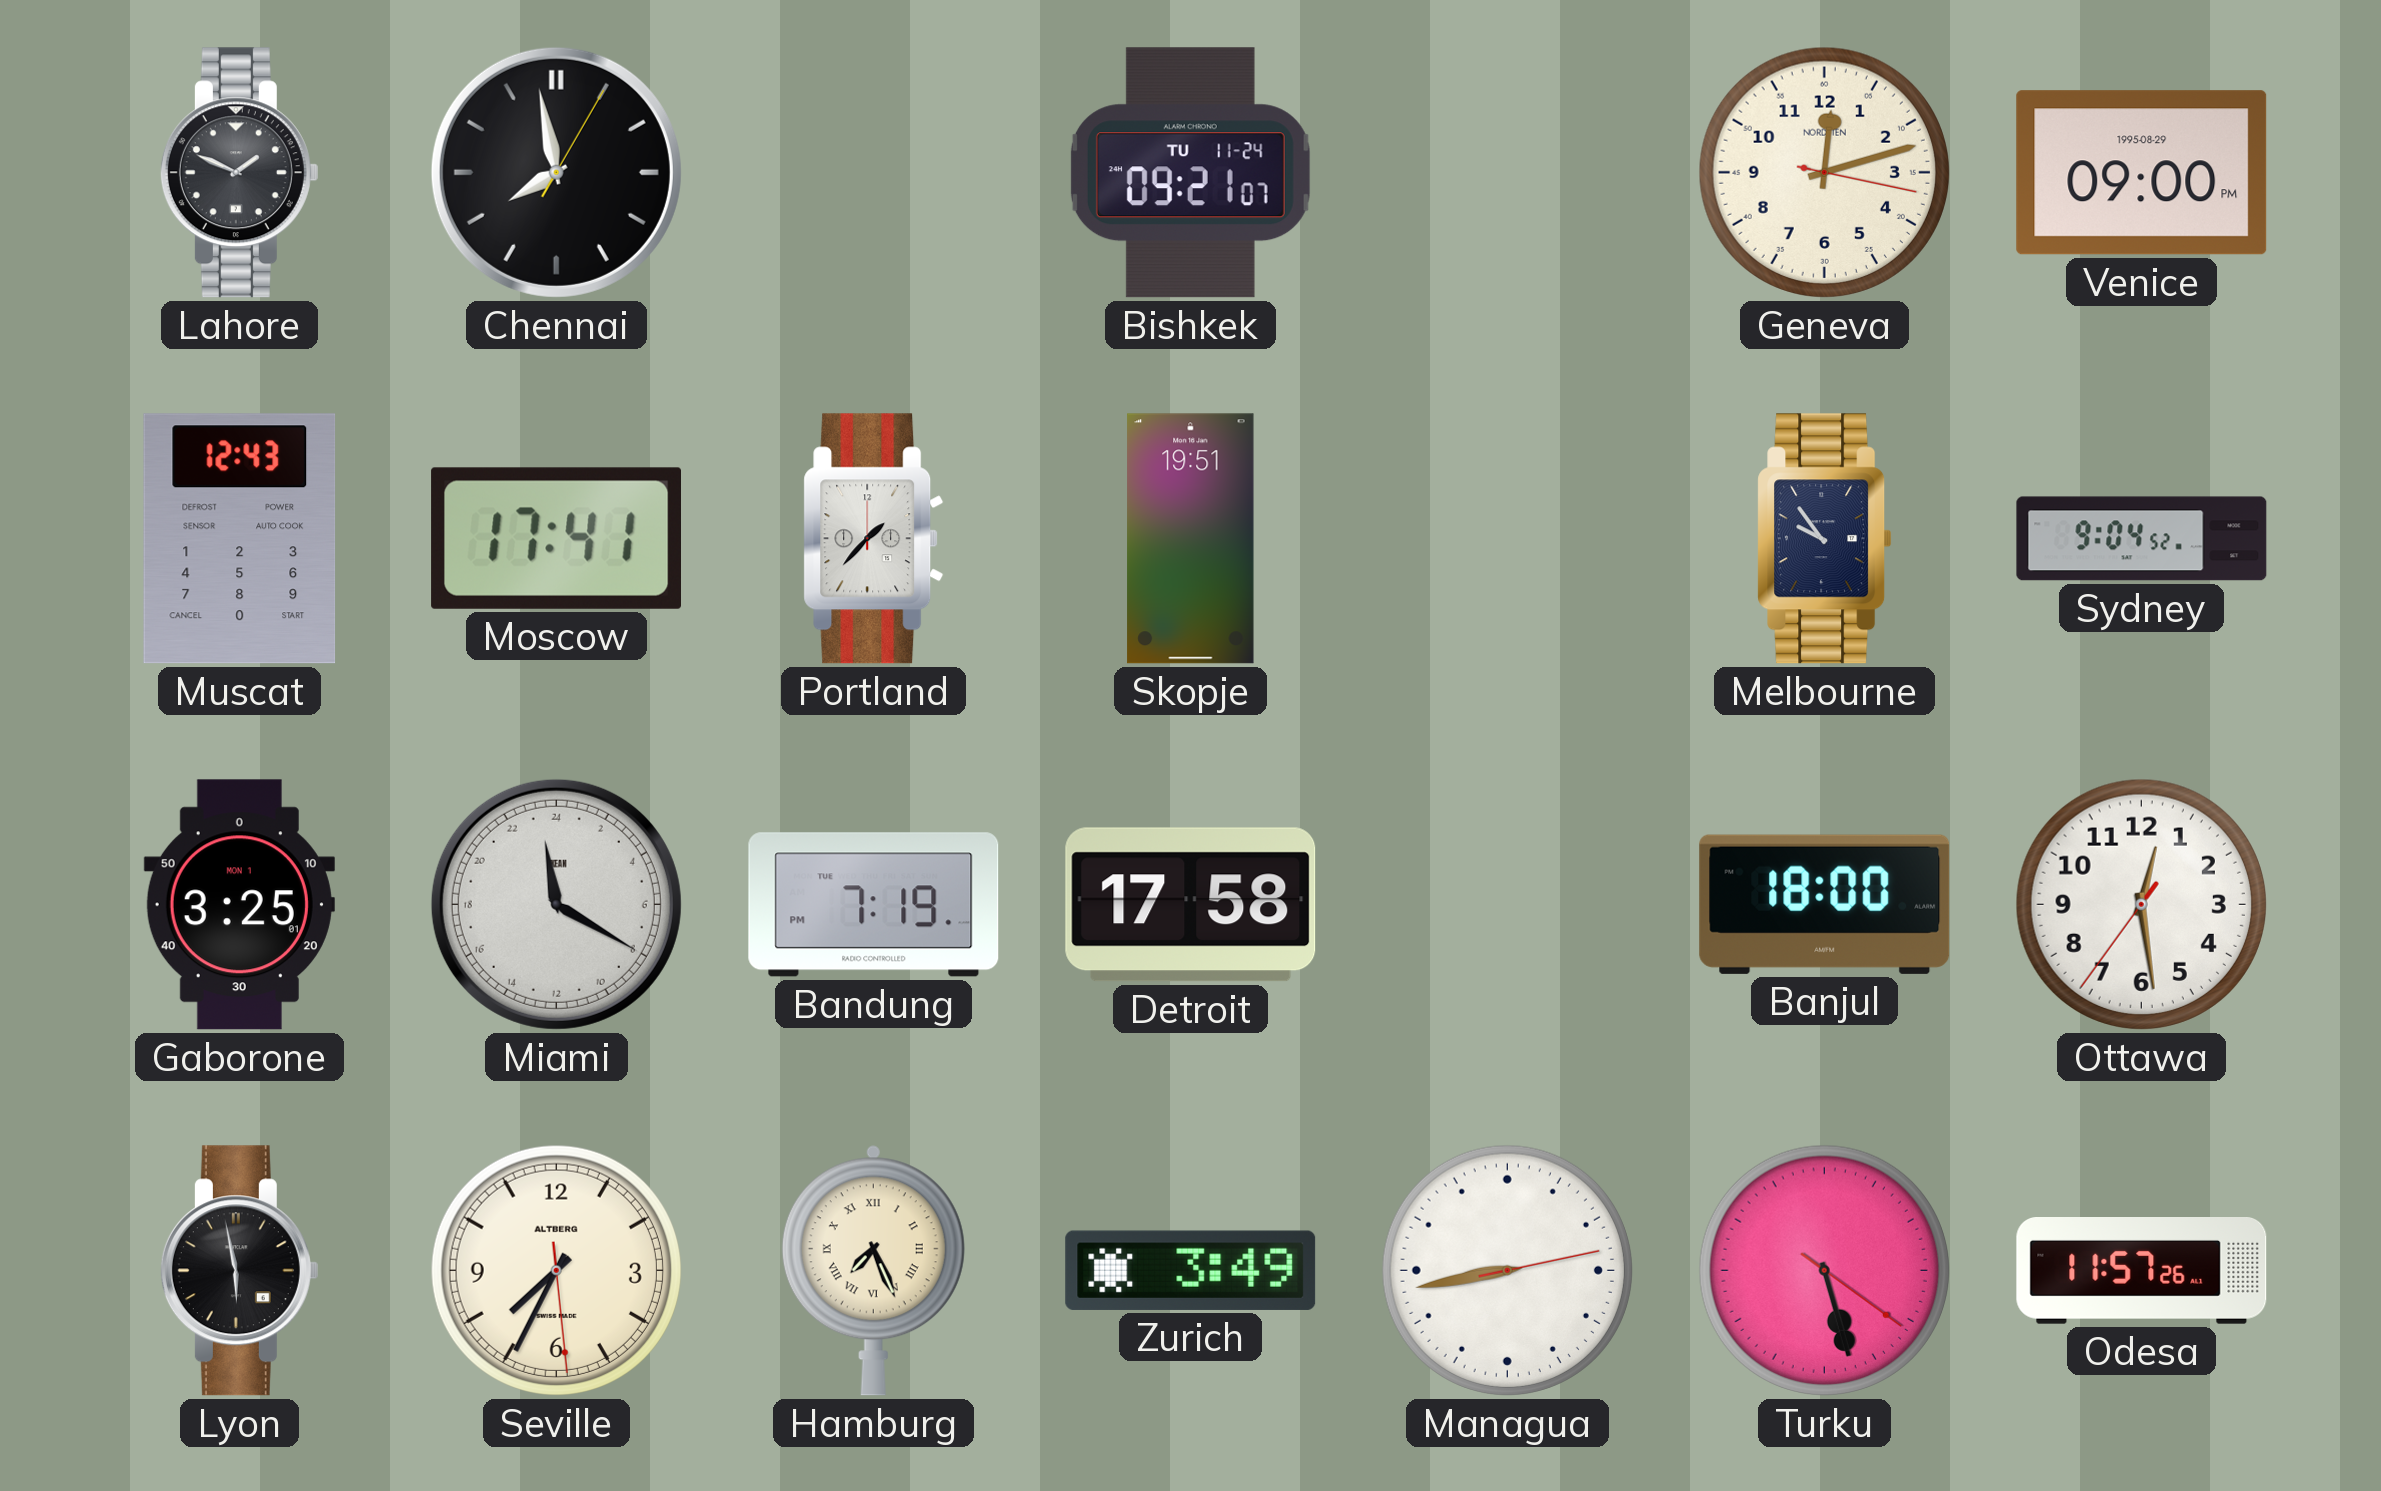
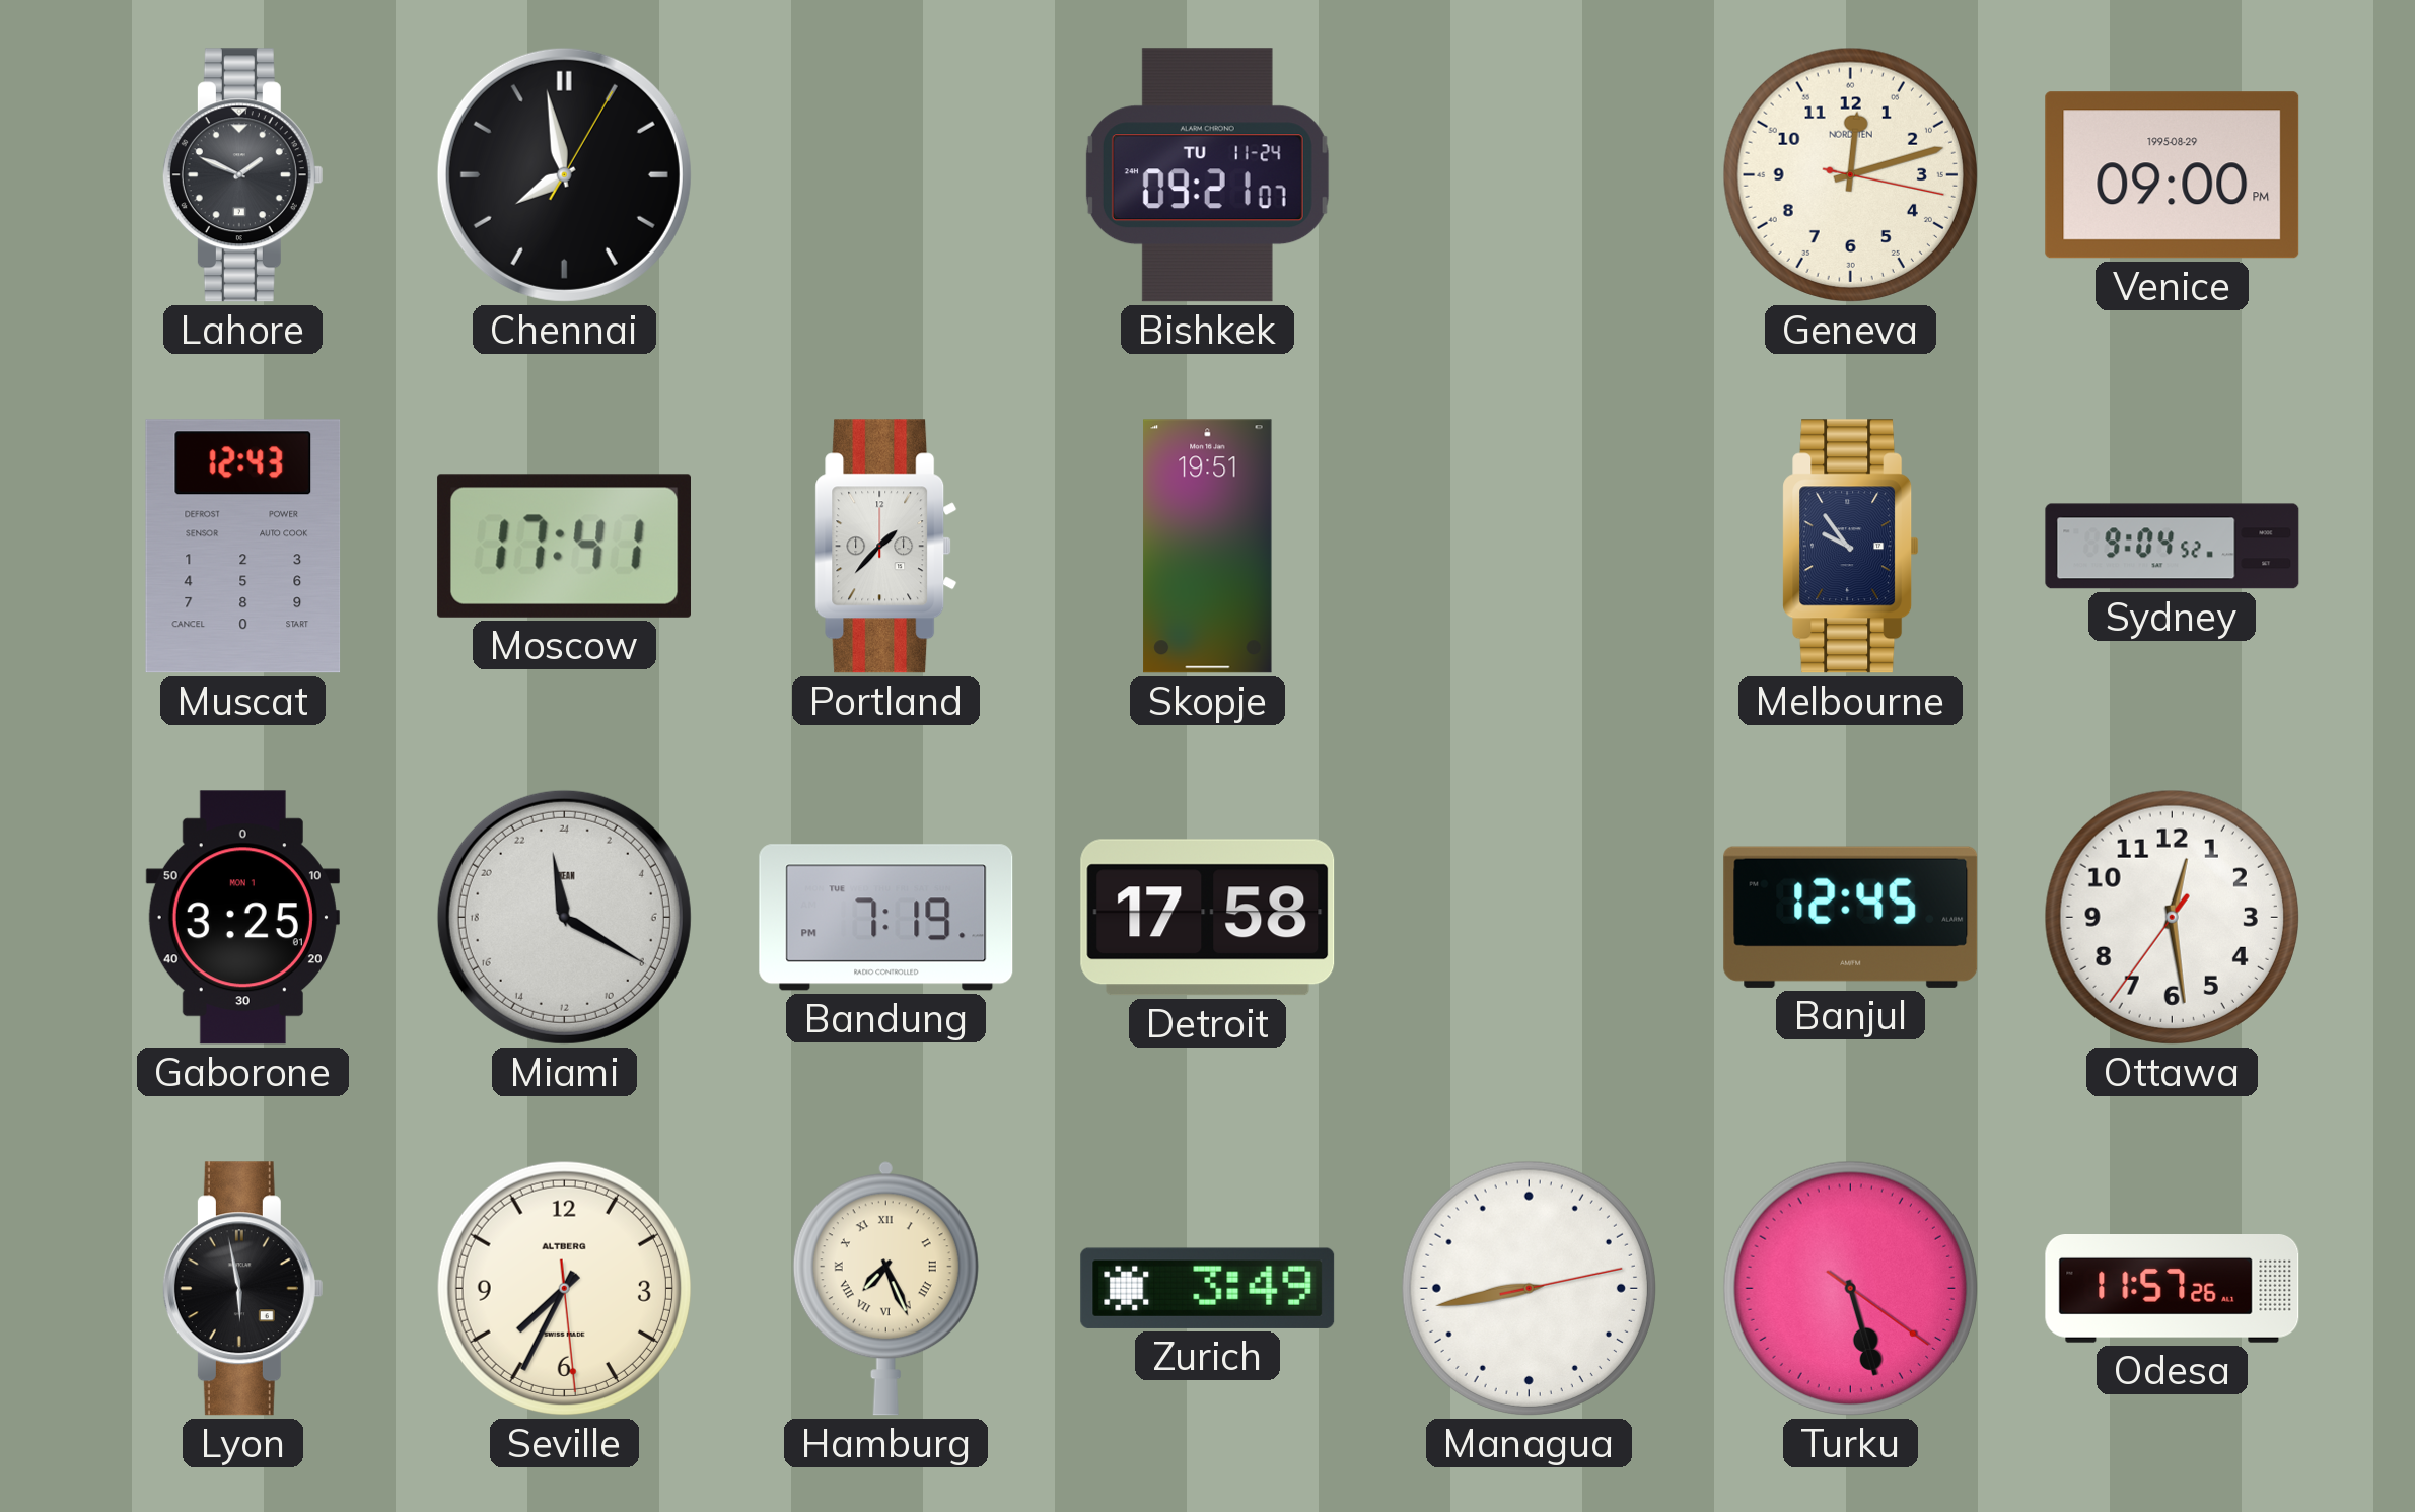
Banjul: 18:00 -> 12:45 (1851, 917)
